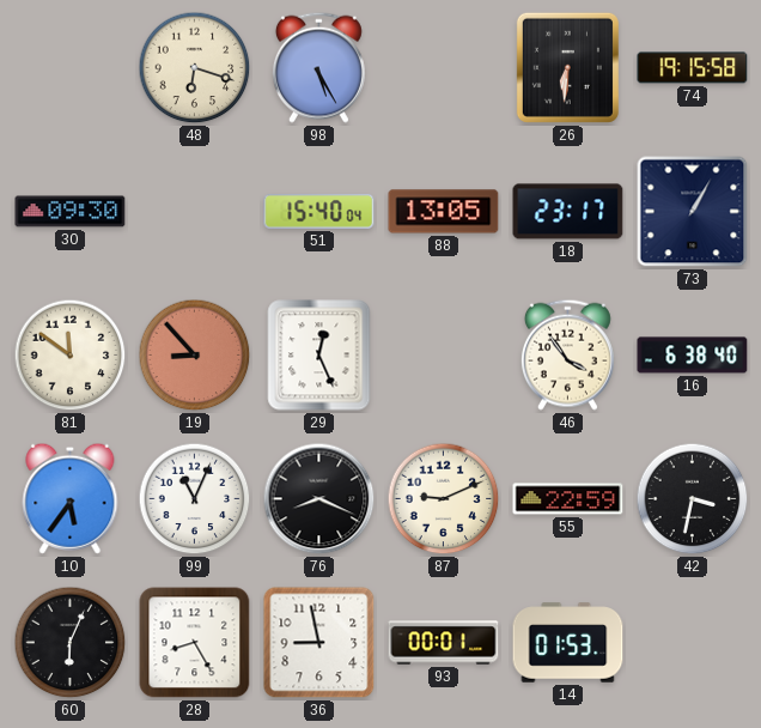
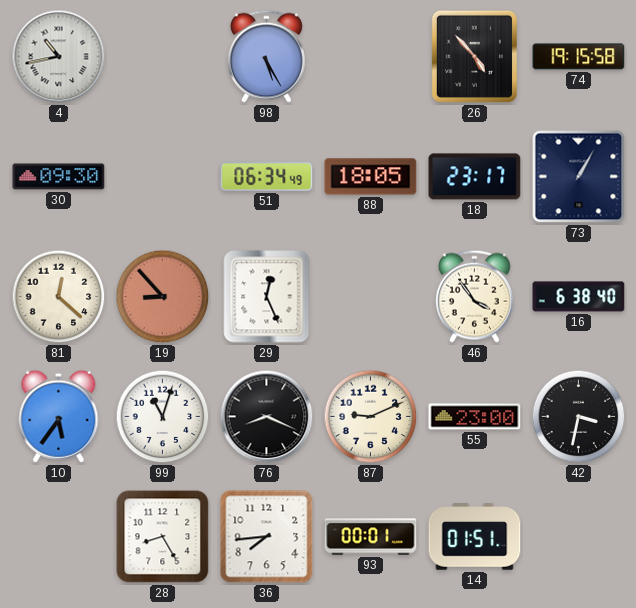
4: none -> 10:43 (59, 57)
48: 6:18 -> none (195, 68)
26: 6:31 -> 4:53 (474, 56)
51: 15:40 -> 06:34 (267, 177)
88: 13:05 -> 18:05 (371, 177)
81: 11:51 -> 12:22 (59, 297)
99: 11:04 -> 11:03 (163, 417)
55: 22:59 -> 23:00 (475, 417)
60: 6:04 -> none (71, 643)
36: 8:58 -> 7:44 (267, 537)
14: 01:53 -> 01:51 (475, 537)
